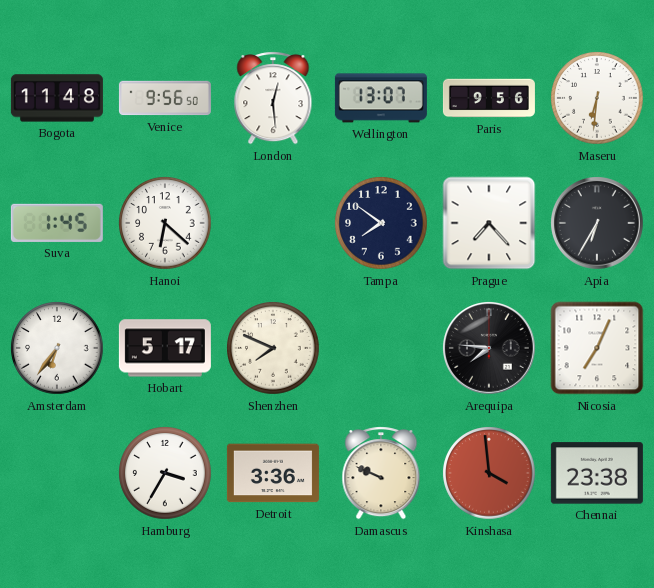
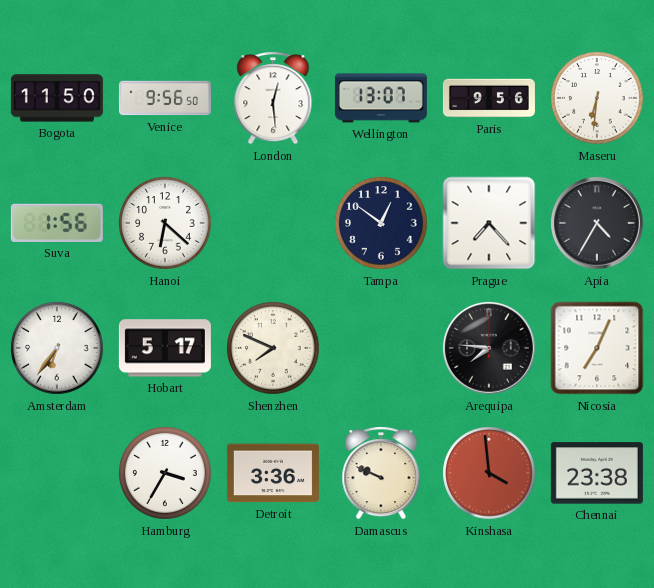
Bogota: 11:48 -> 11:50 (57, 98)
Suva: 1:45 -> 1:56 (57, 223)
Tampa: 7:51 -> 12:51 (381, 223)
Apia: 6:35 -> 4:35 (598, 224)
